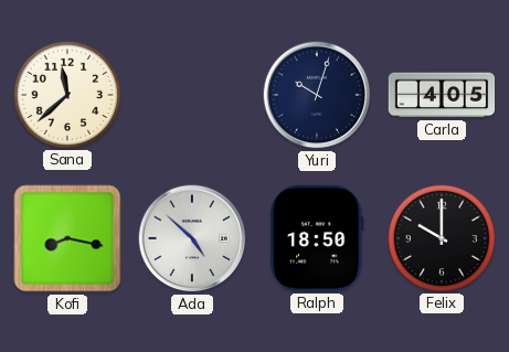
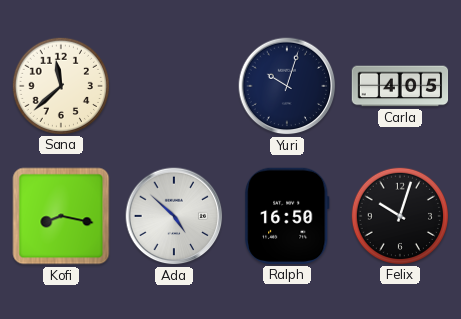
Ralph: 18:50 -> 16:50 (287, 216)
Felix: 10:00 -> 10:03 (399, 215)
